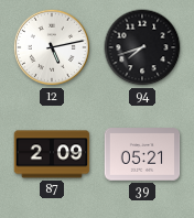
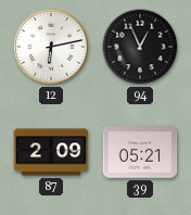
12: 5:13 -> 6:13 (51, 47)
94: 7:42 -> 12:56 (140, 47)
